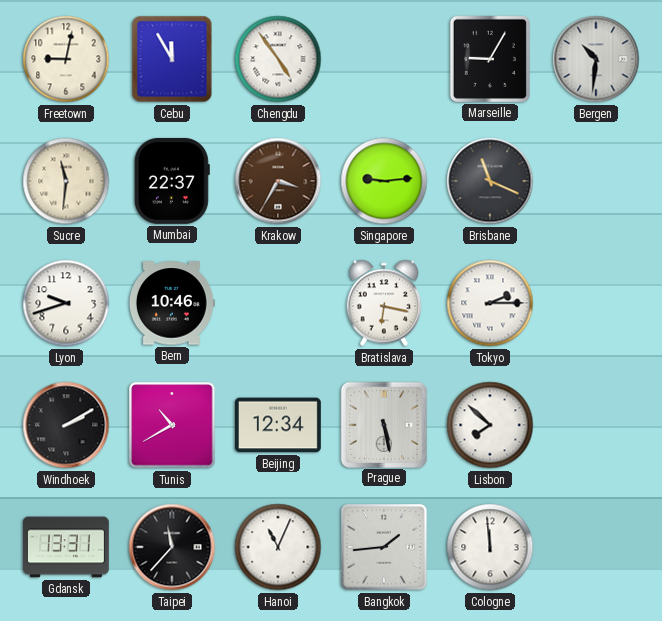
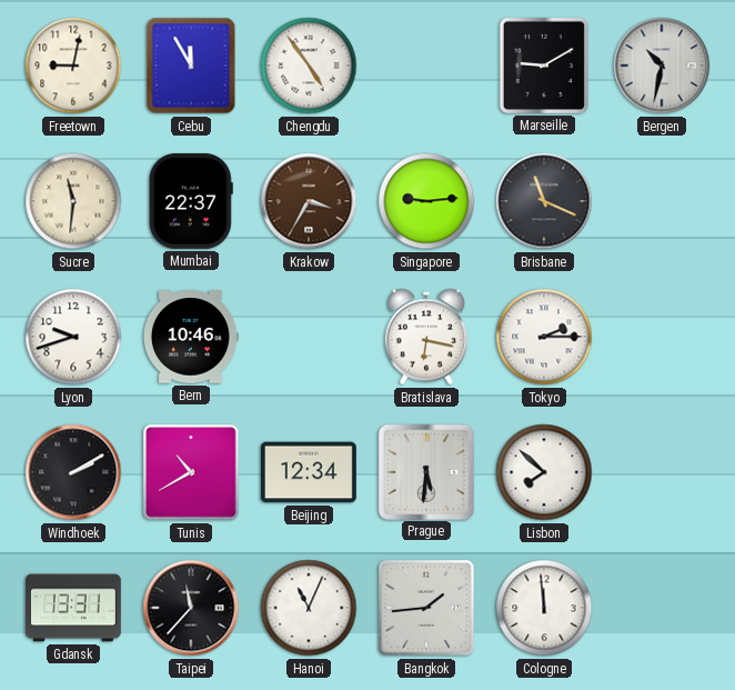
Marseille: 9:05 -> 9:10 (544, 66)
Bergen: 10:31 -> 10:32 (662, 66)
Prague: 5:28 -> 5:31 (425, 471)
